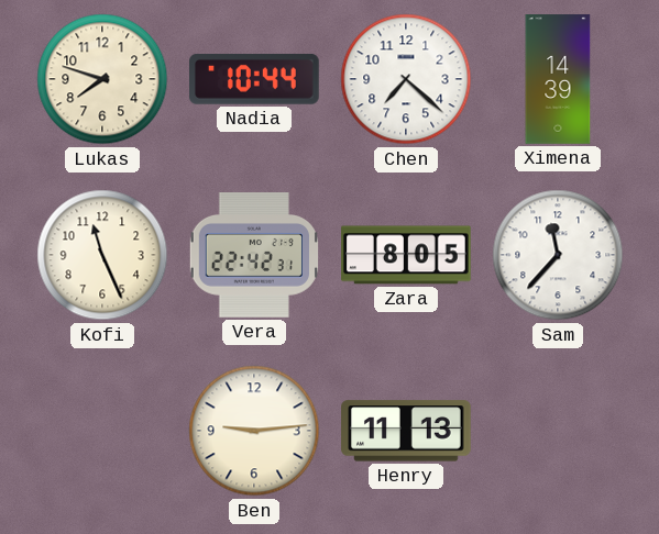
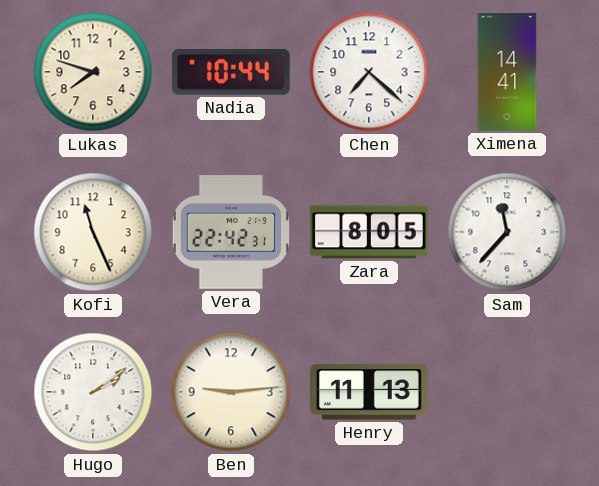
Ximena: 14:39 -> 14:41 (507, 72)
Hugo: none -> 2:09 (93, 392)
